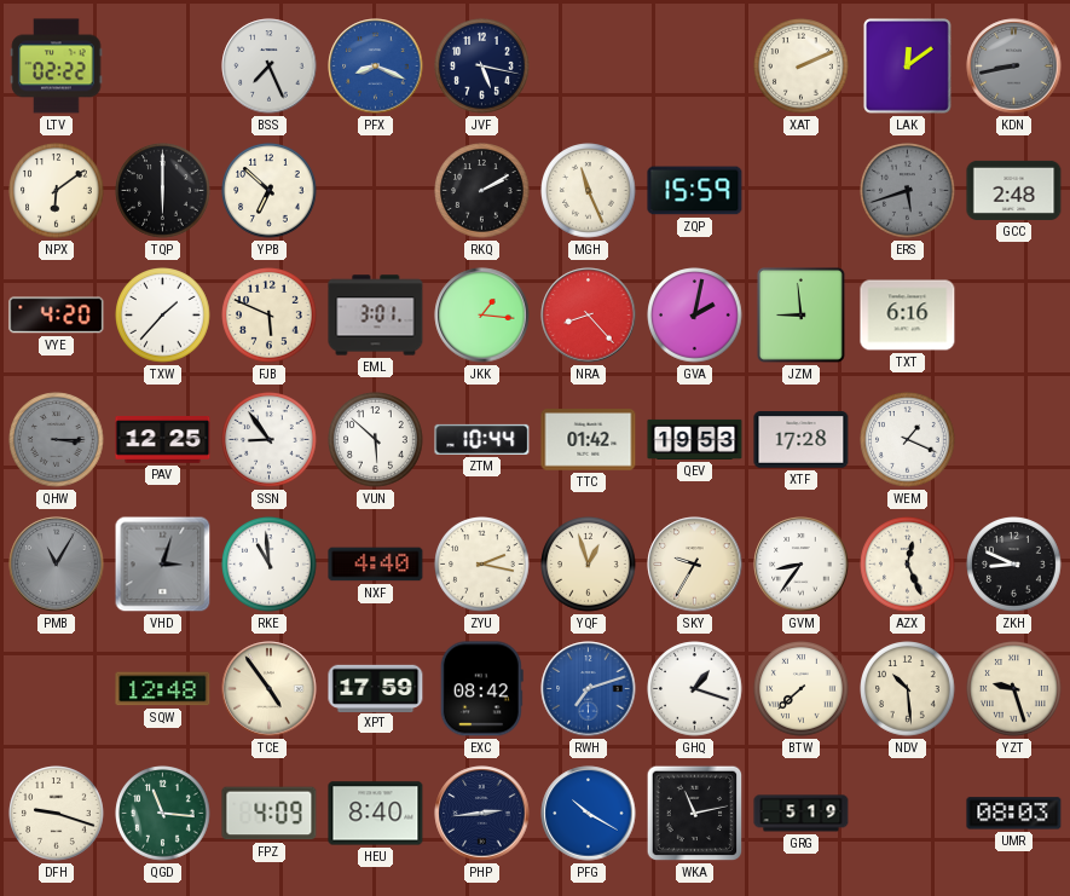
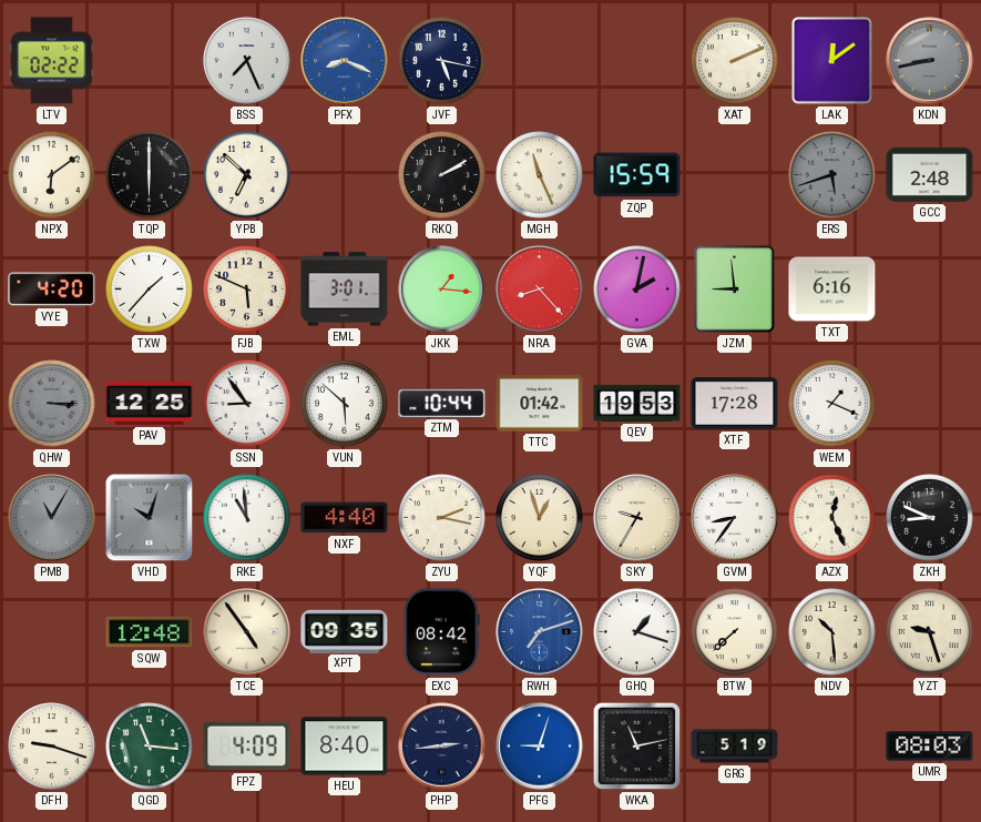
VHD: 3:03 -> 10:03 (150, 518)
XPT: 17:59 -> 09:35 (345, 631)
PFG: 10:20 -> 9:03 (540, 747)
